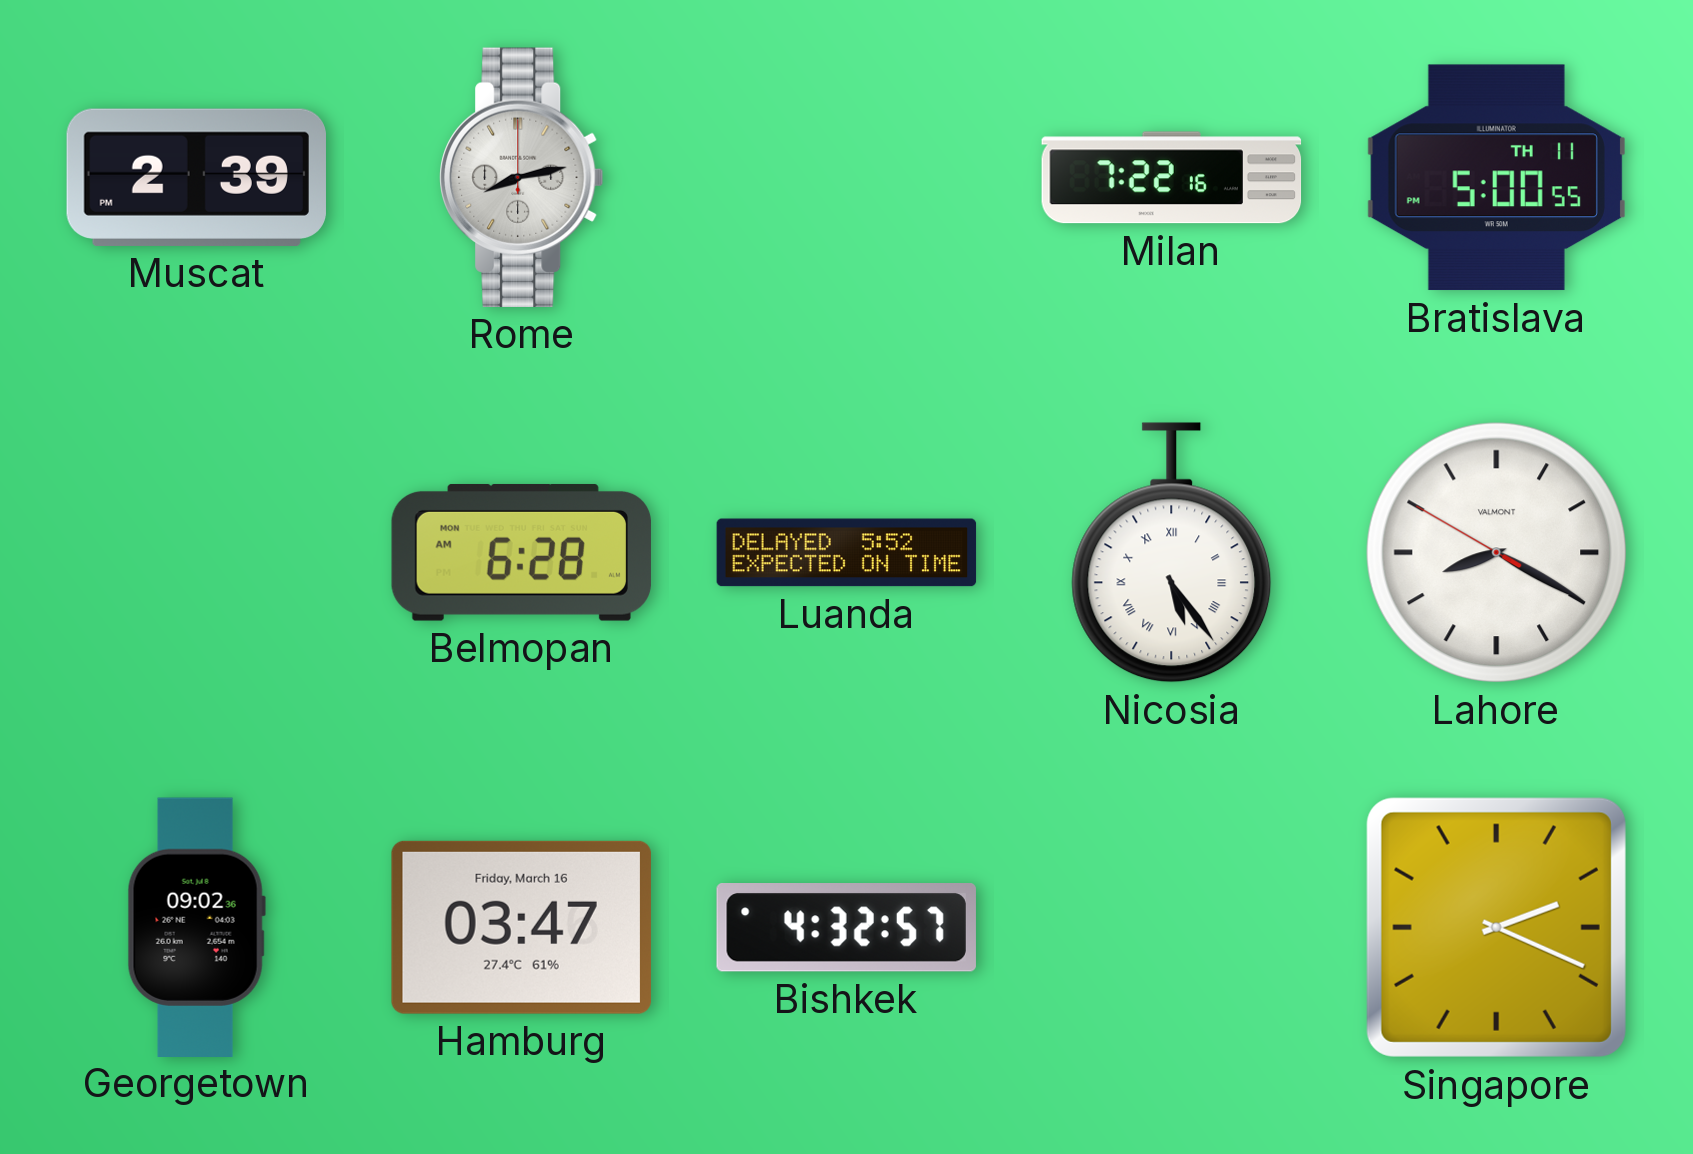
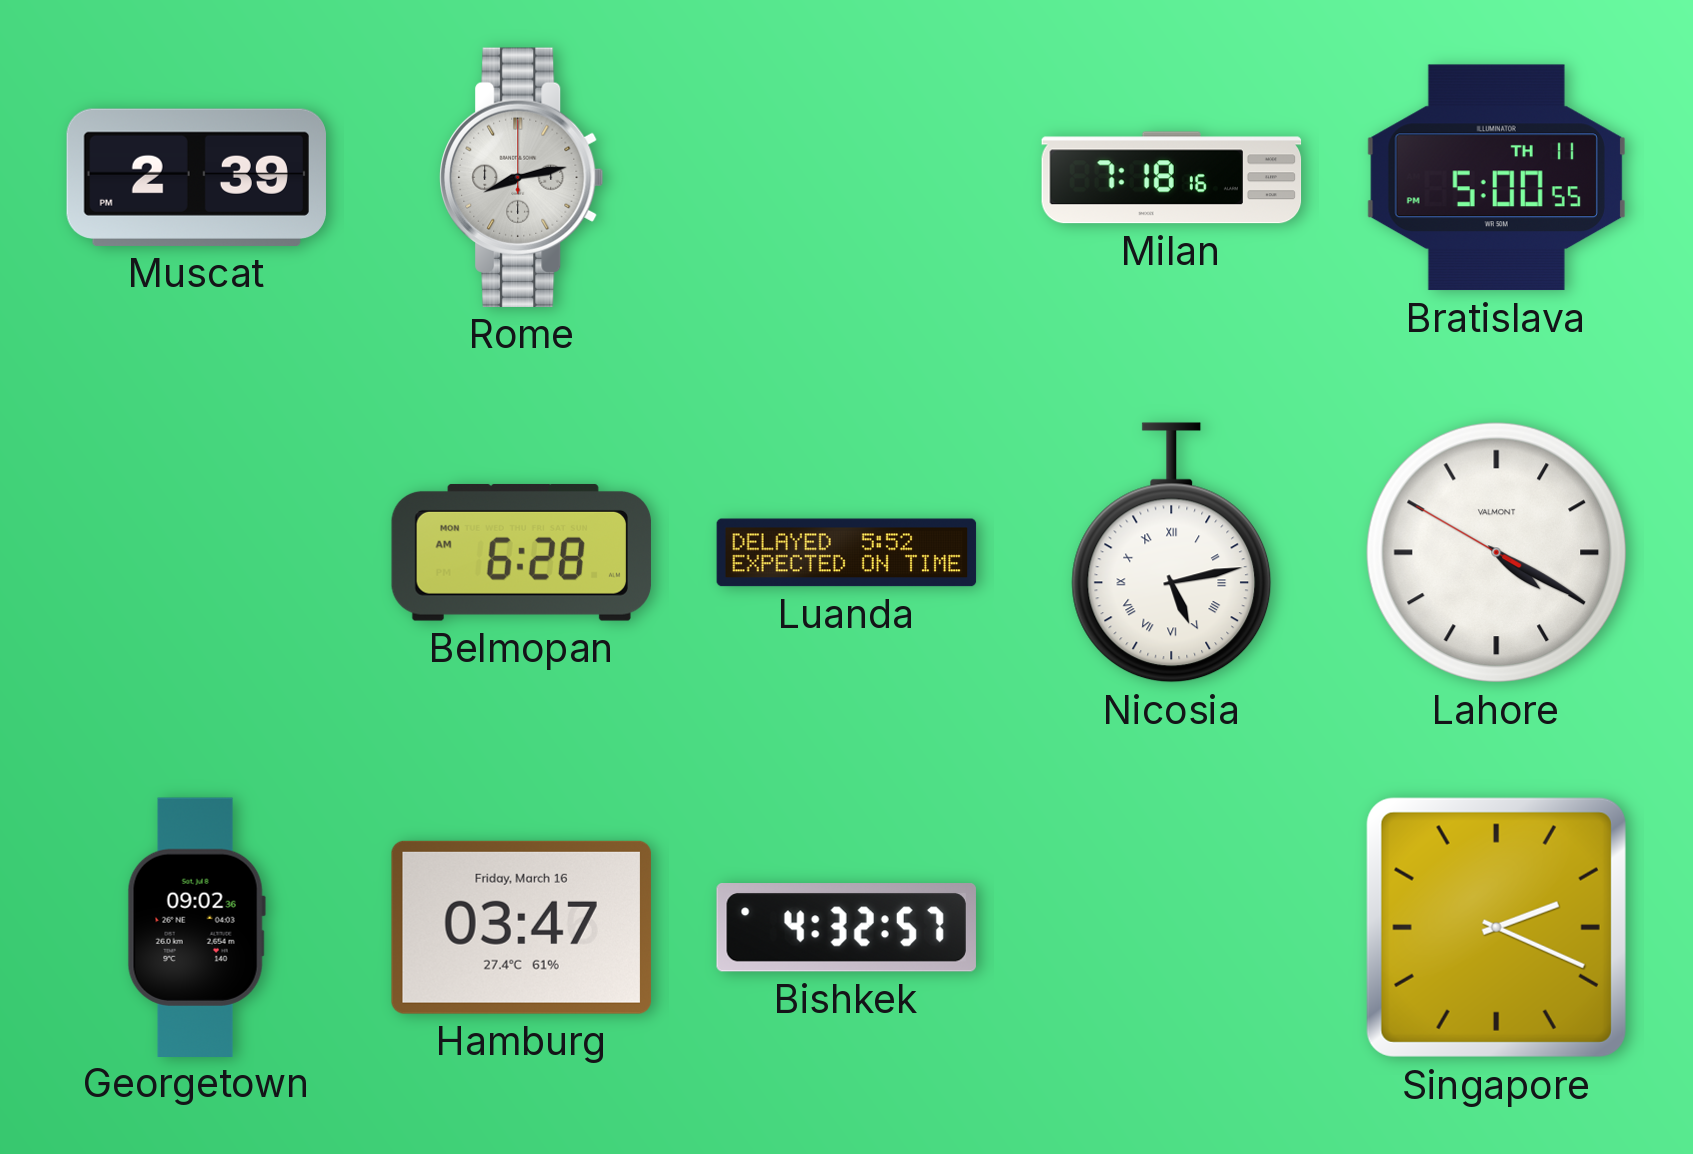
Milan: 7:22 -> 7:18 (1172, 178)
Nicosia: 5:24 -> 5:13 (1172, 553)
Lahore: 8:19 -> 4:19 (1497, 553)
